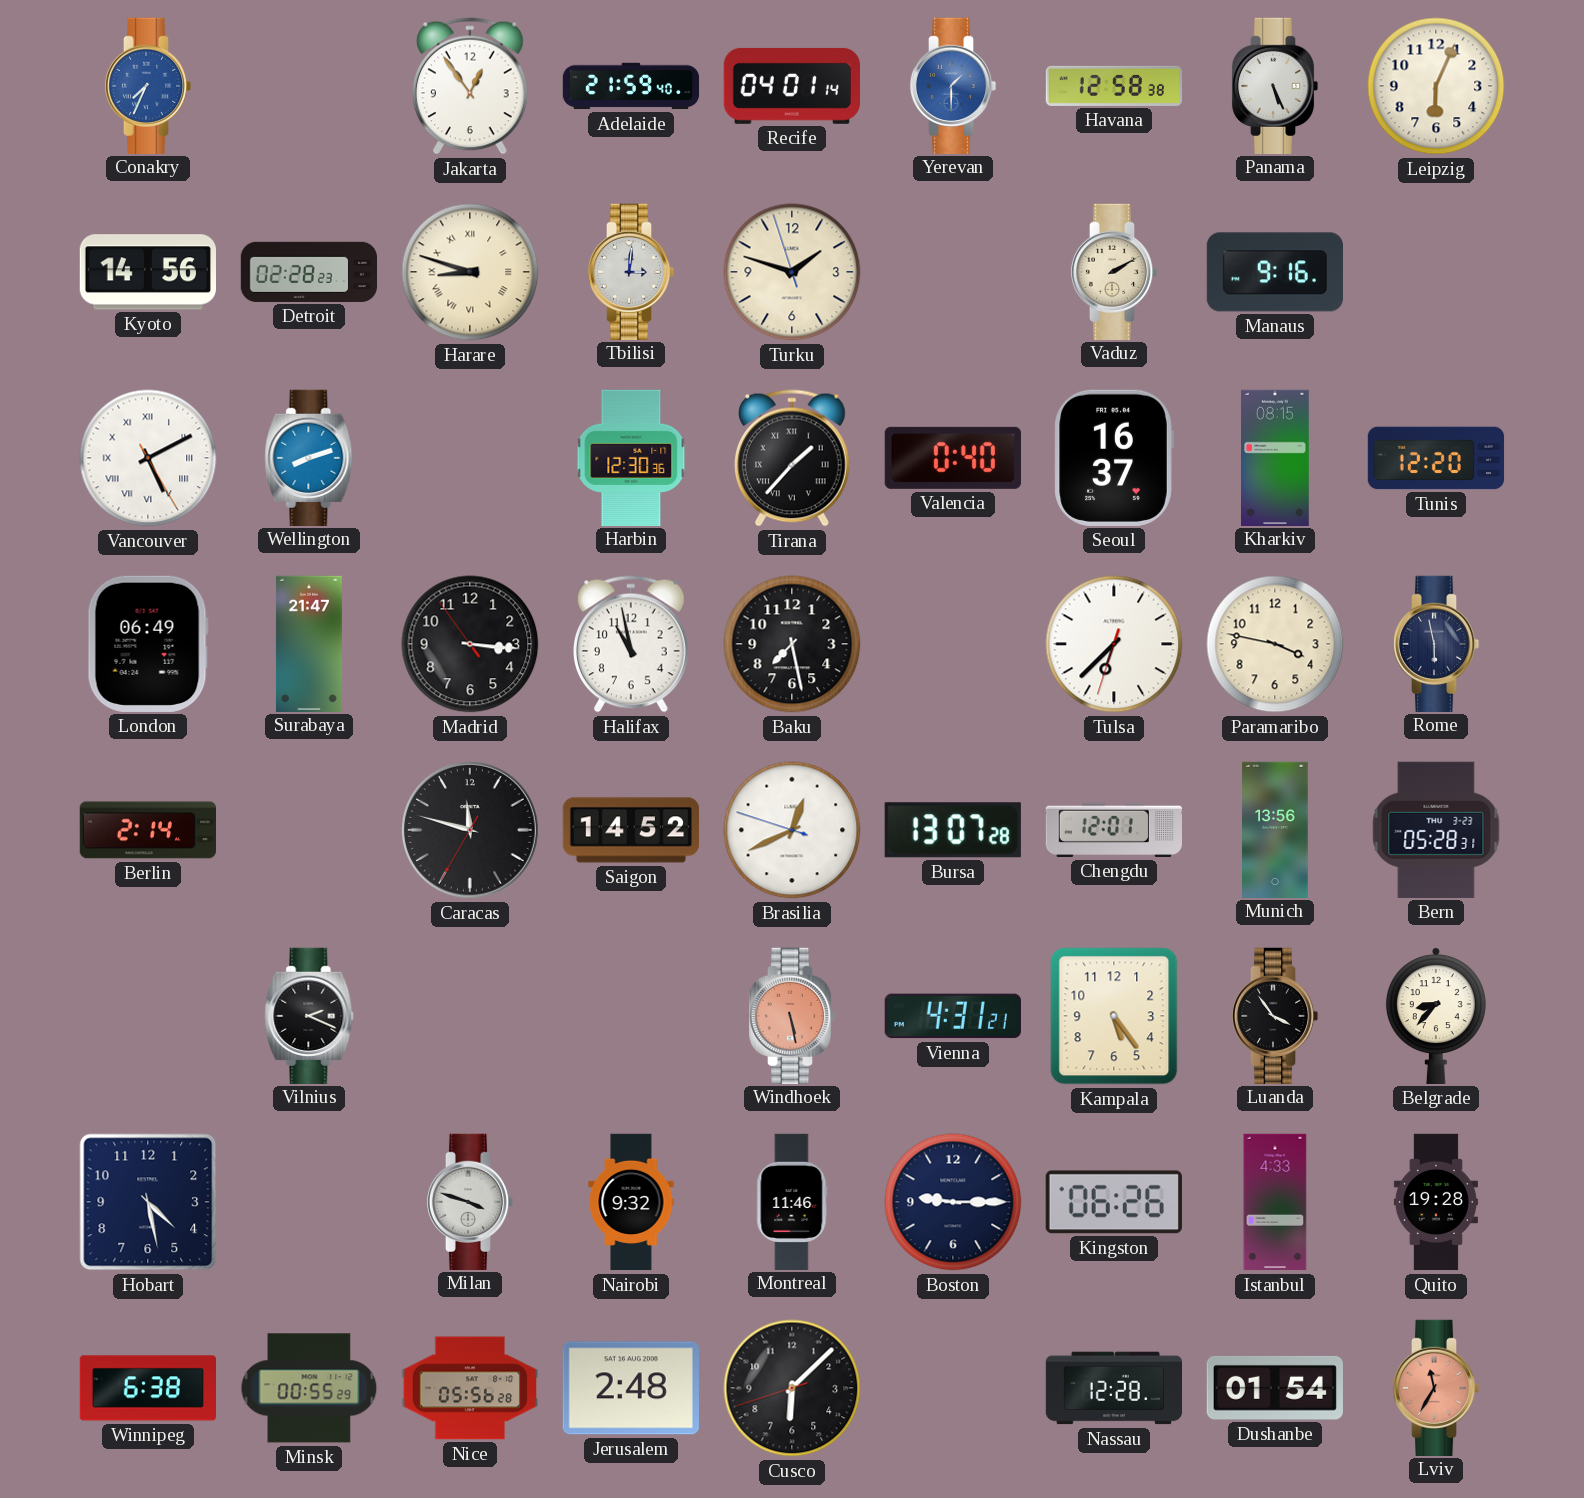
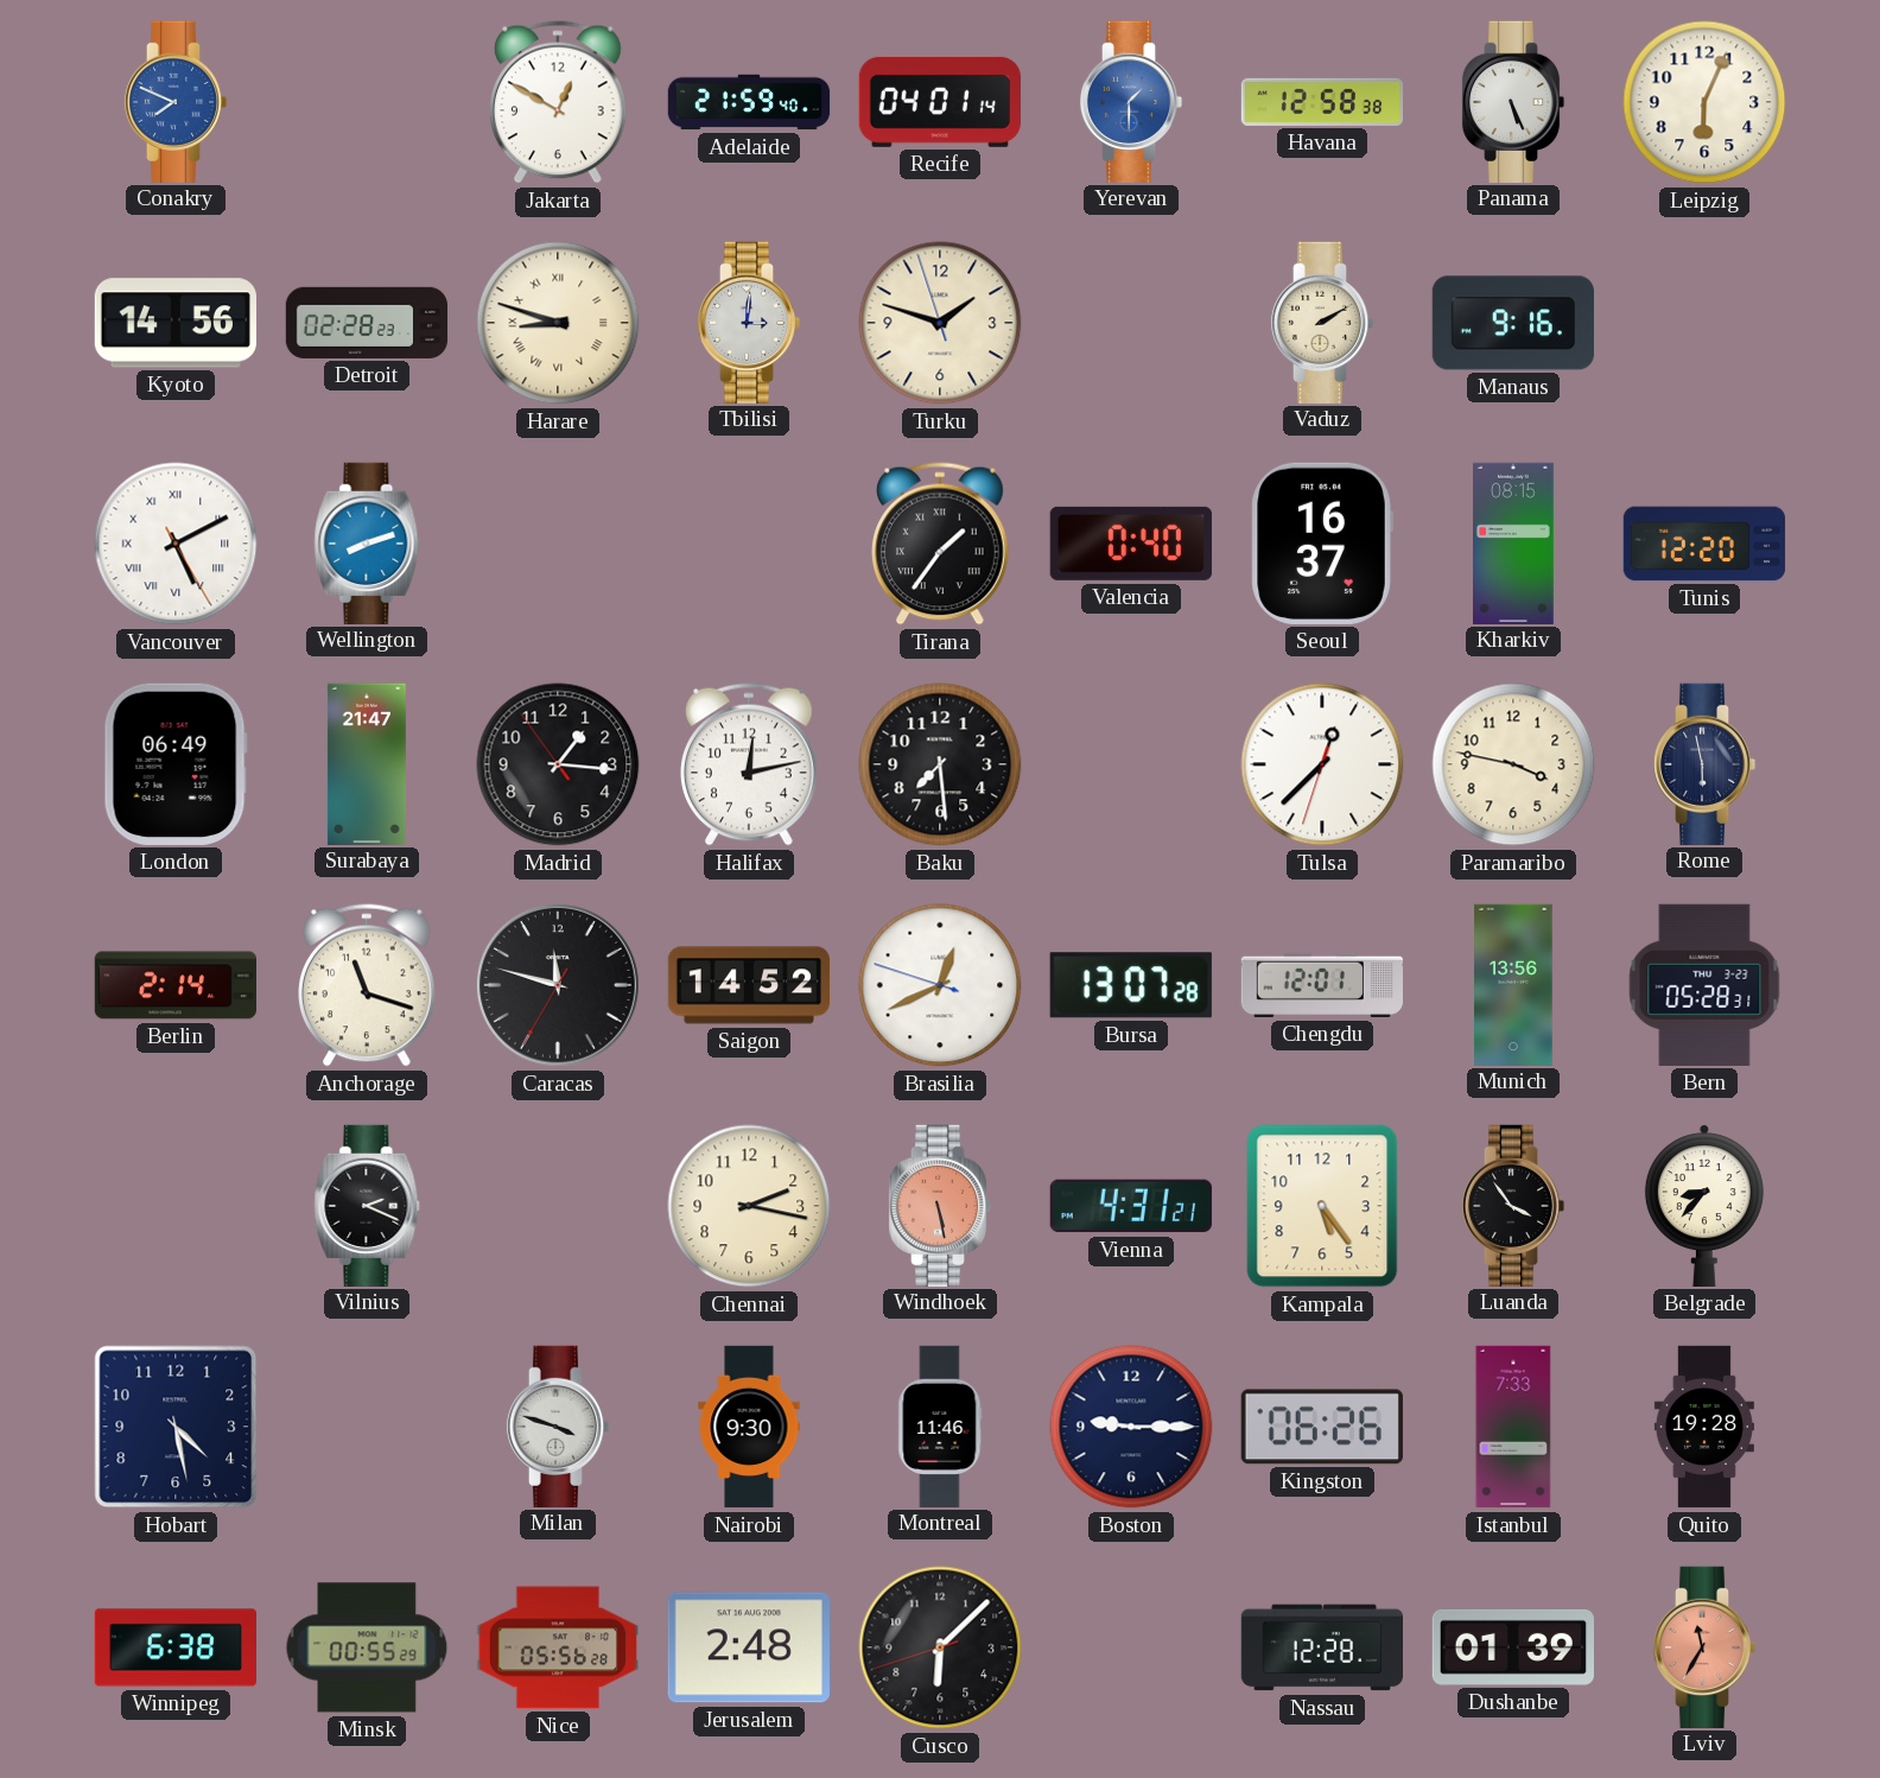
Conakry: 7:34 -> 7:49 (176, 101)
Jakarta: 12:54 -> 12:50 (559, 102)
Harbin: 12:30 -> none (631, 457)
Tirana: 1:37 -> 1:36 (941, 544)
Madrid: 3:15 -> 1:15 (558, 764)
Halifax: 10:58 -> 12:13 (750, 764)
Baku: 7:28 -> 7:29 (940, 764)
Tulsa: 6:37 -> 12:37 (1322, 764)
Anchorage: none -> 11:18 (368, 985)
Chennai: none -> 2:17 (749, 1206)
Nairobi: 9:32 -> 9:30 (749, 1427)
Istanbul: 4:33 -> 7:33 (1513, 1427)
Dushanbe: 01:54 -> 01:39 (1513, 1647)
